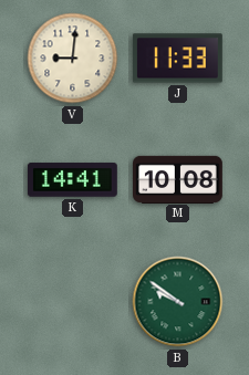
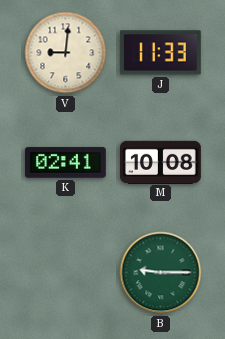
K: 14:41 -> 02:41 (65, 163)
B: 9:51 -> 9:15 (161, 273)
